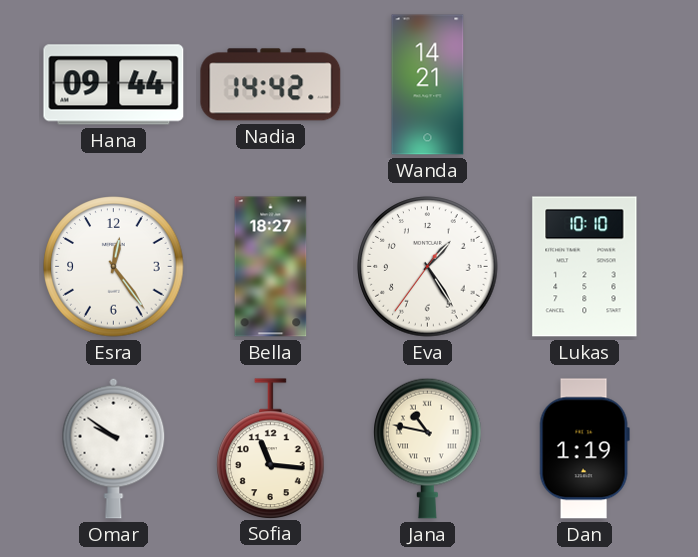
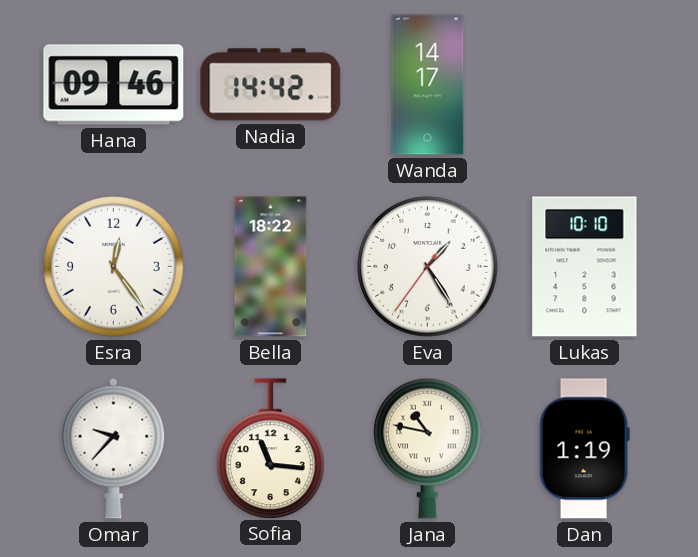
Hana: 09:44 -> 09:46 (114, 85)
Wanda: 14:21 -> 14:17 (428, 85)
Bella: 18:27 -> 18:22 (271, 267)
Omar: 9:51 -> 9:37 (114, 448)
